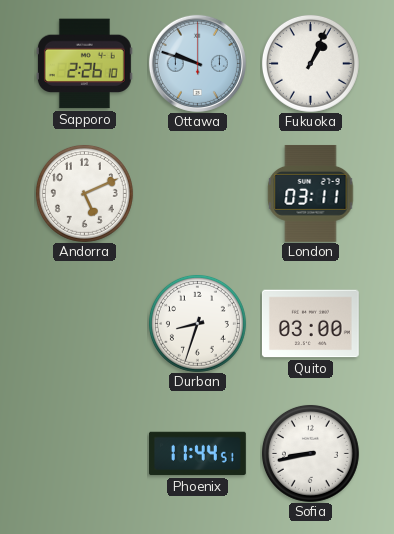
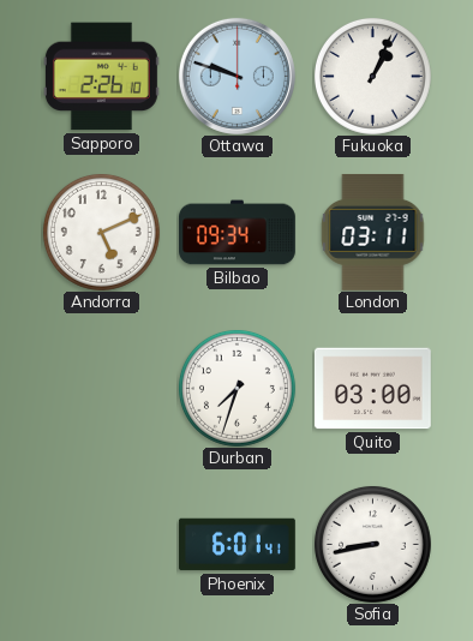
Bilbao: none -> 09:34 (238, 233)
Durban: 8:33 -> 7:33 (237, 388)
Phoenix: 11:44 -> 6:01 (237, 545)
